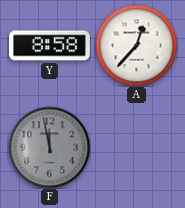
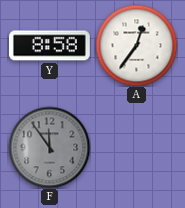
A: 12:37 -> 12:36 (136, 45)
F: 11:58 -> 11:54 (49, 147)
